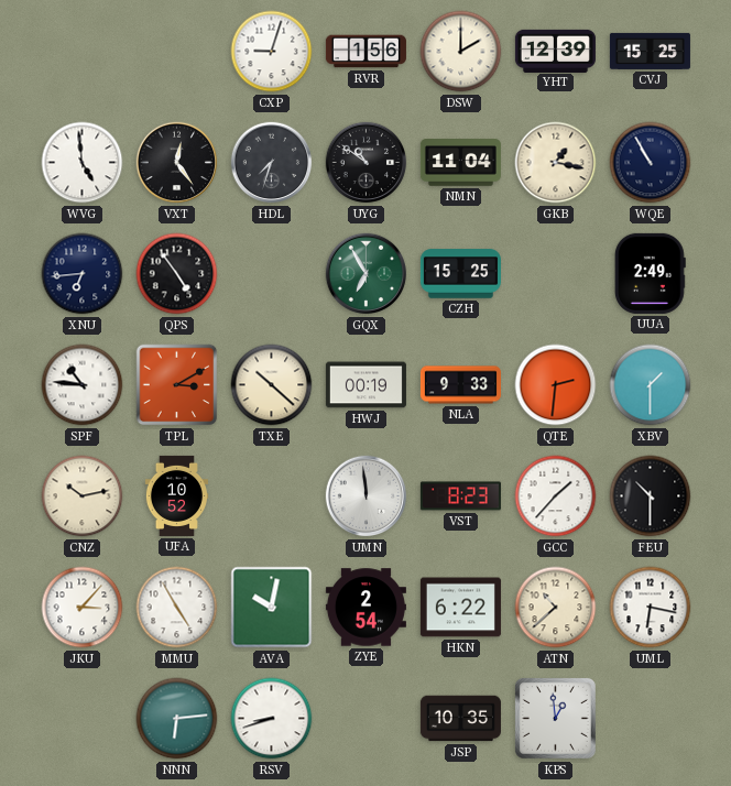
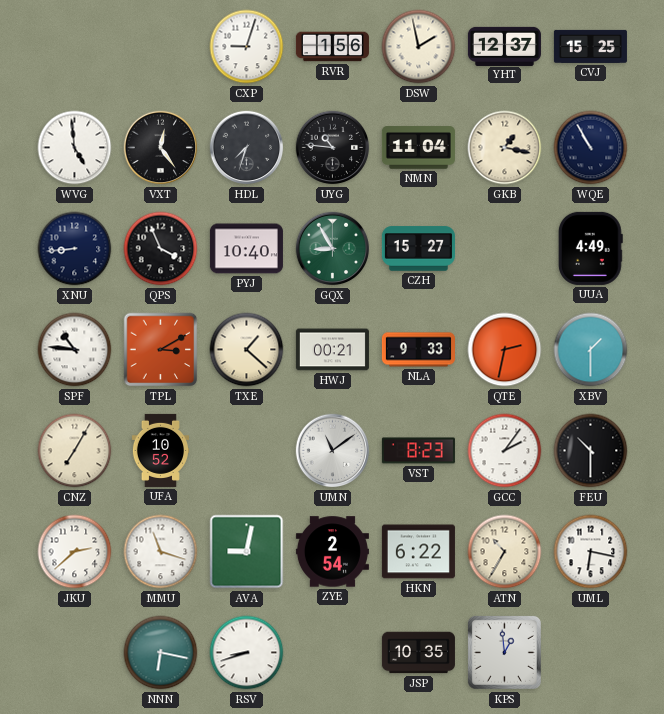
DSW: 2:00 -> 1:58 (419, 47)
YHT: 12:39 -> 12:37 (504, 46)
UYG: 10:51 -> 10:46 (333, 148)
XNU: 6:44 -> 8:44 (75, 249)
QPS: 4:54 -> 3:56 (161, 249)
PYJ: none -> 10:40 (246, 249)
GQX: 6:55 -> 8:55 (333, 249)
CZH: 15:25 -> 15:27 (418, 249)
UUA: 2:49 -> 4:49 (590, 248)
TXE: 10:22 -> 1:22 (247, 350)
HWJ: 00:19 -> 00:21 (332, 350)
QTE: 2:31 -> 2:32 (505, 350)
CNZ: 10:13 -> 7:05 (75, 451)
UMN: 11:59 -> 11:09 (333, 451)
GCC: 1:37 -> 2:06 (505, 451)
JKU: 3:07 -> 2:38 (75, 552)
MMU: 4:55 -> 11:18 (161, 552)
AVA: 10:02 -> 9:02 (247, 552)
ATN: 10:38 -> 10:35 (505, 552)
NNN: 6:14 -> 6:17 (161, 653)
